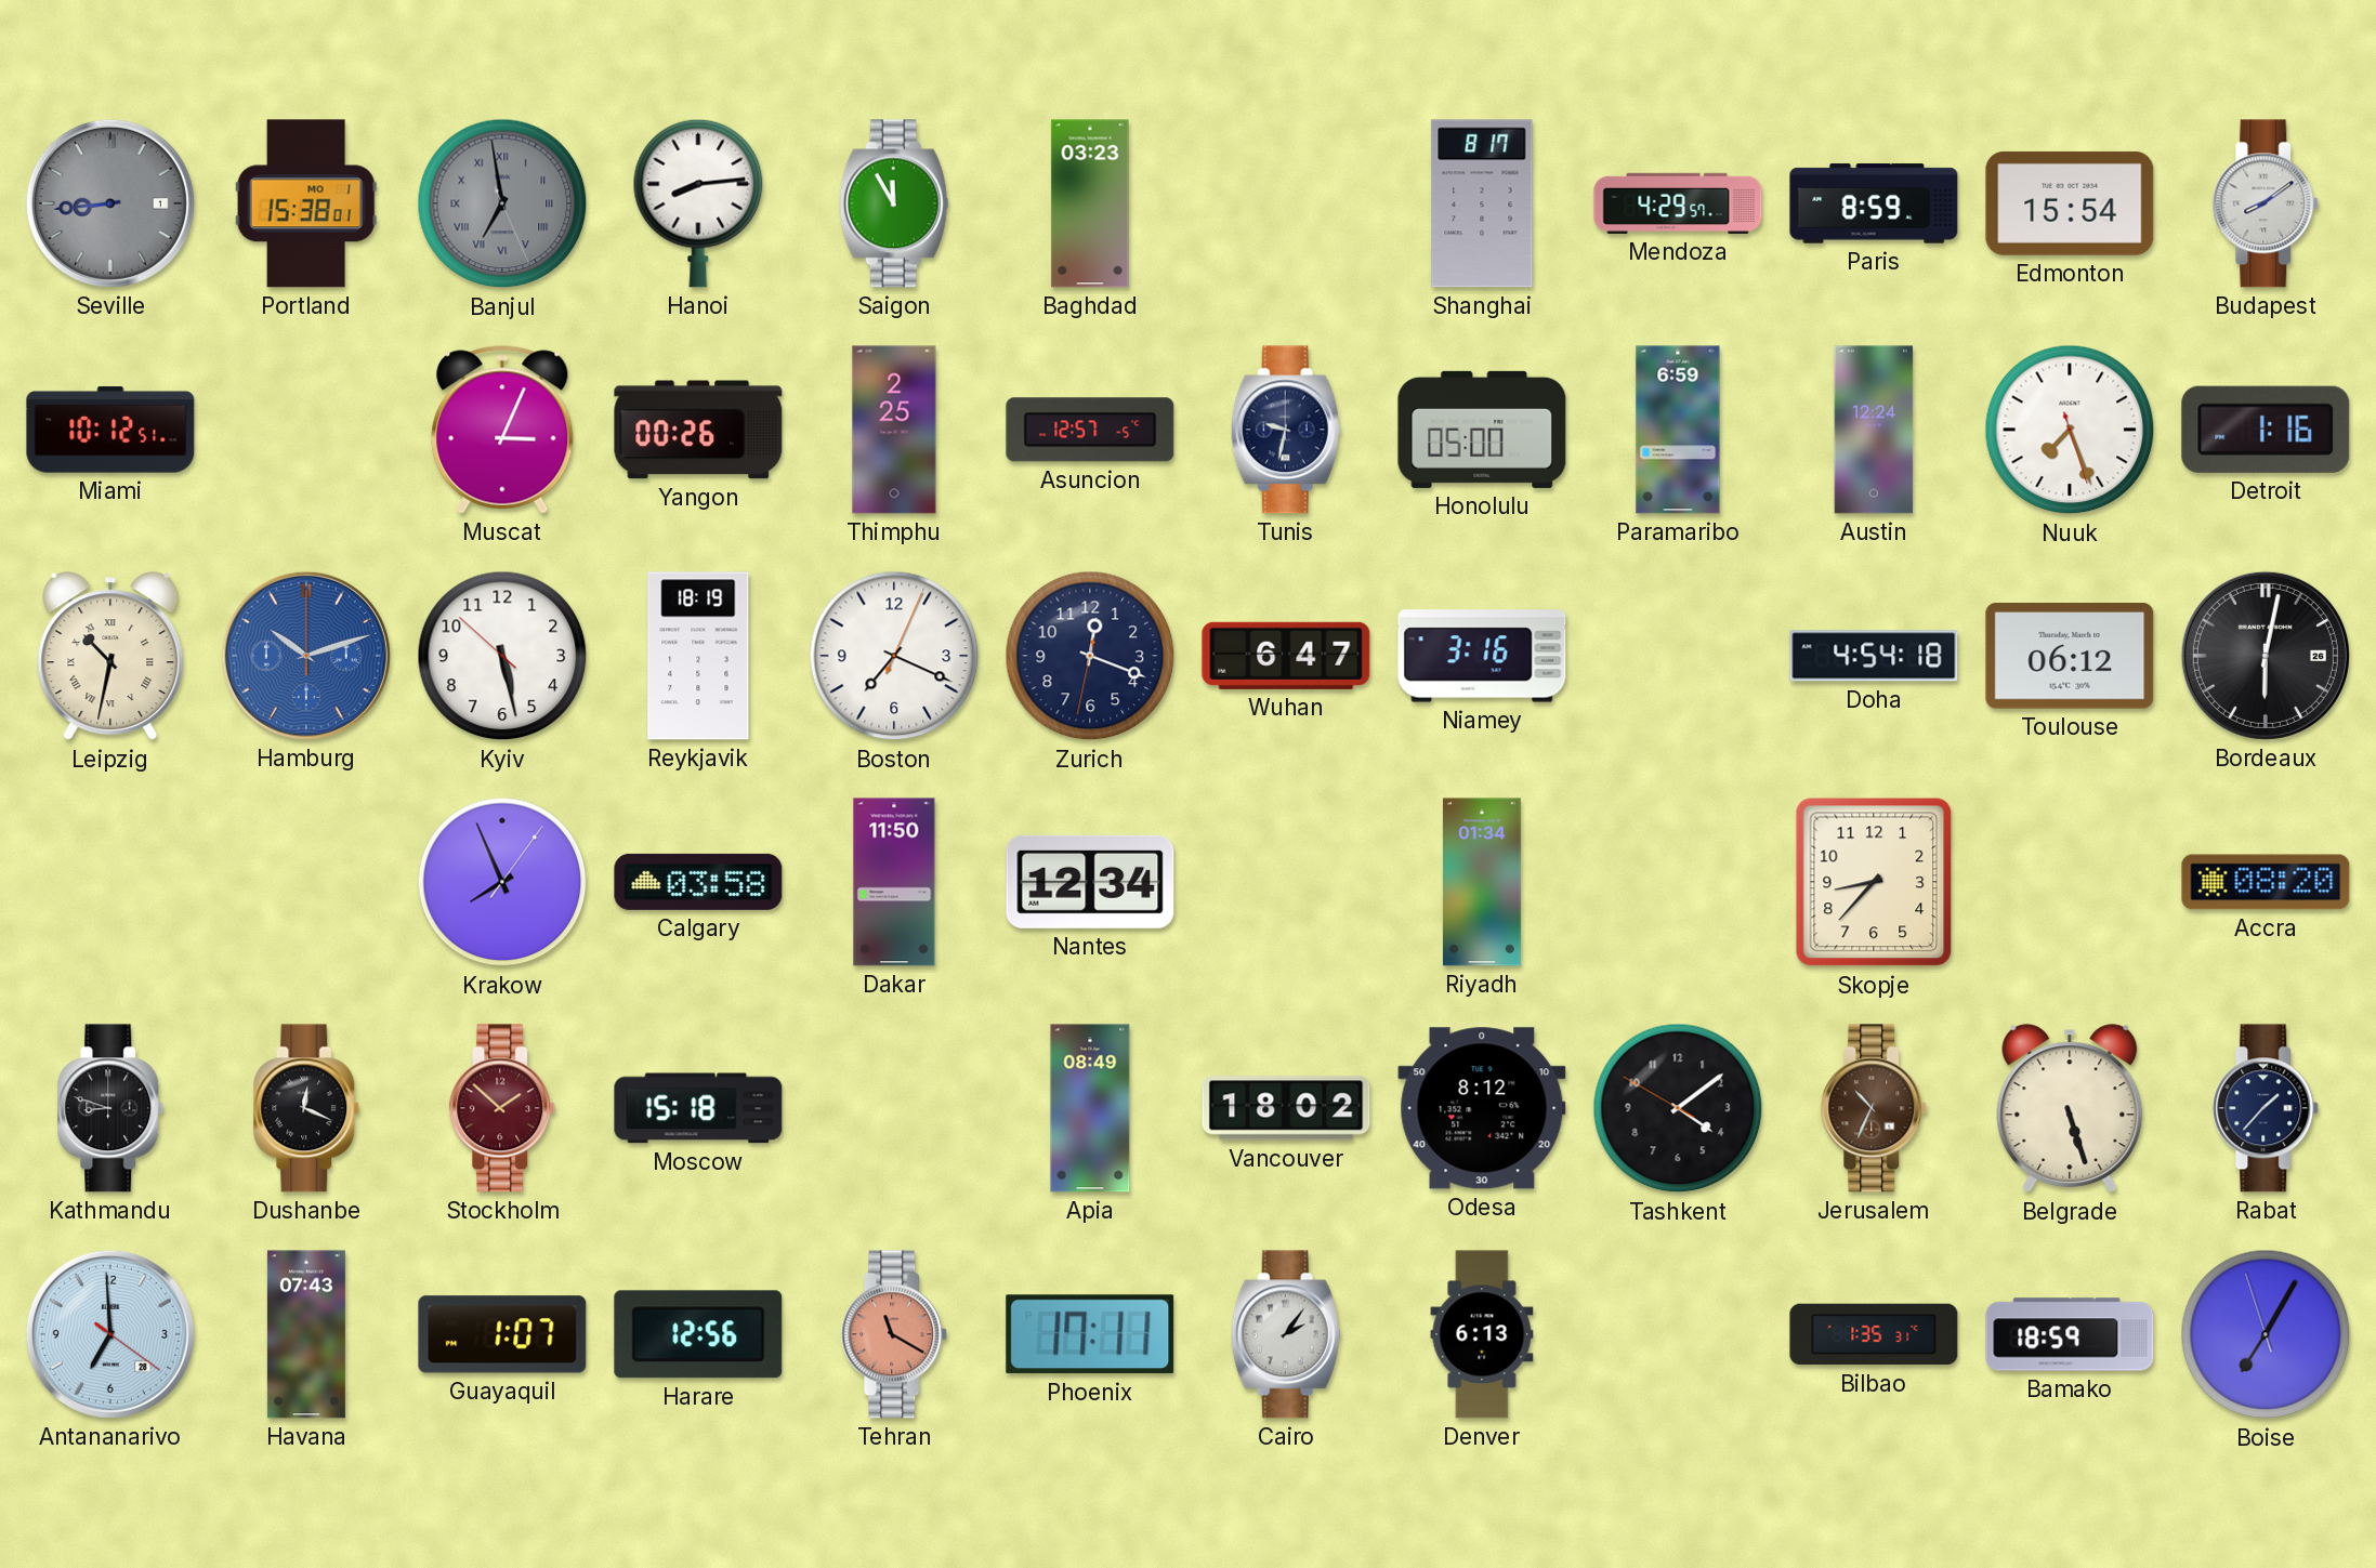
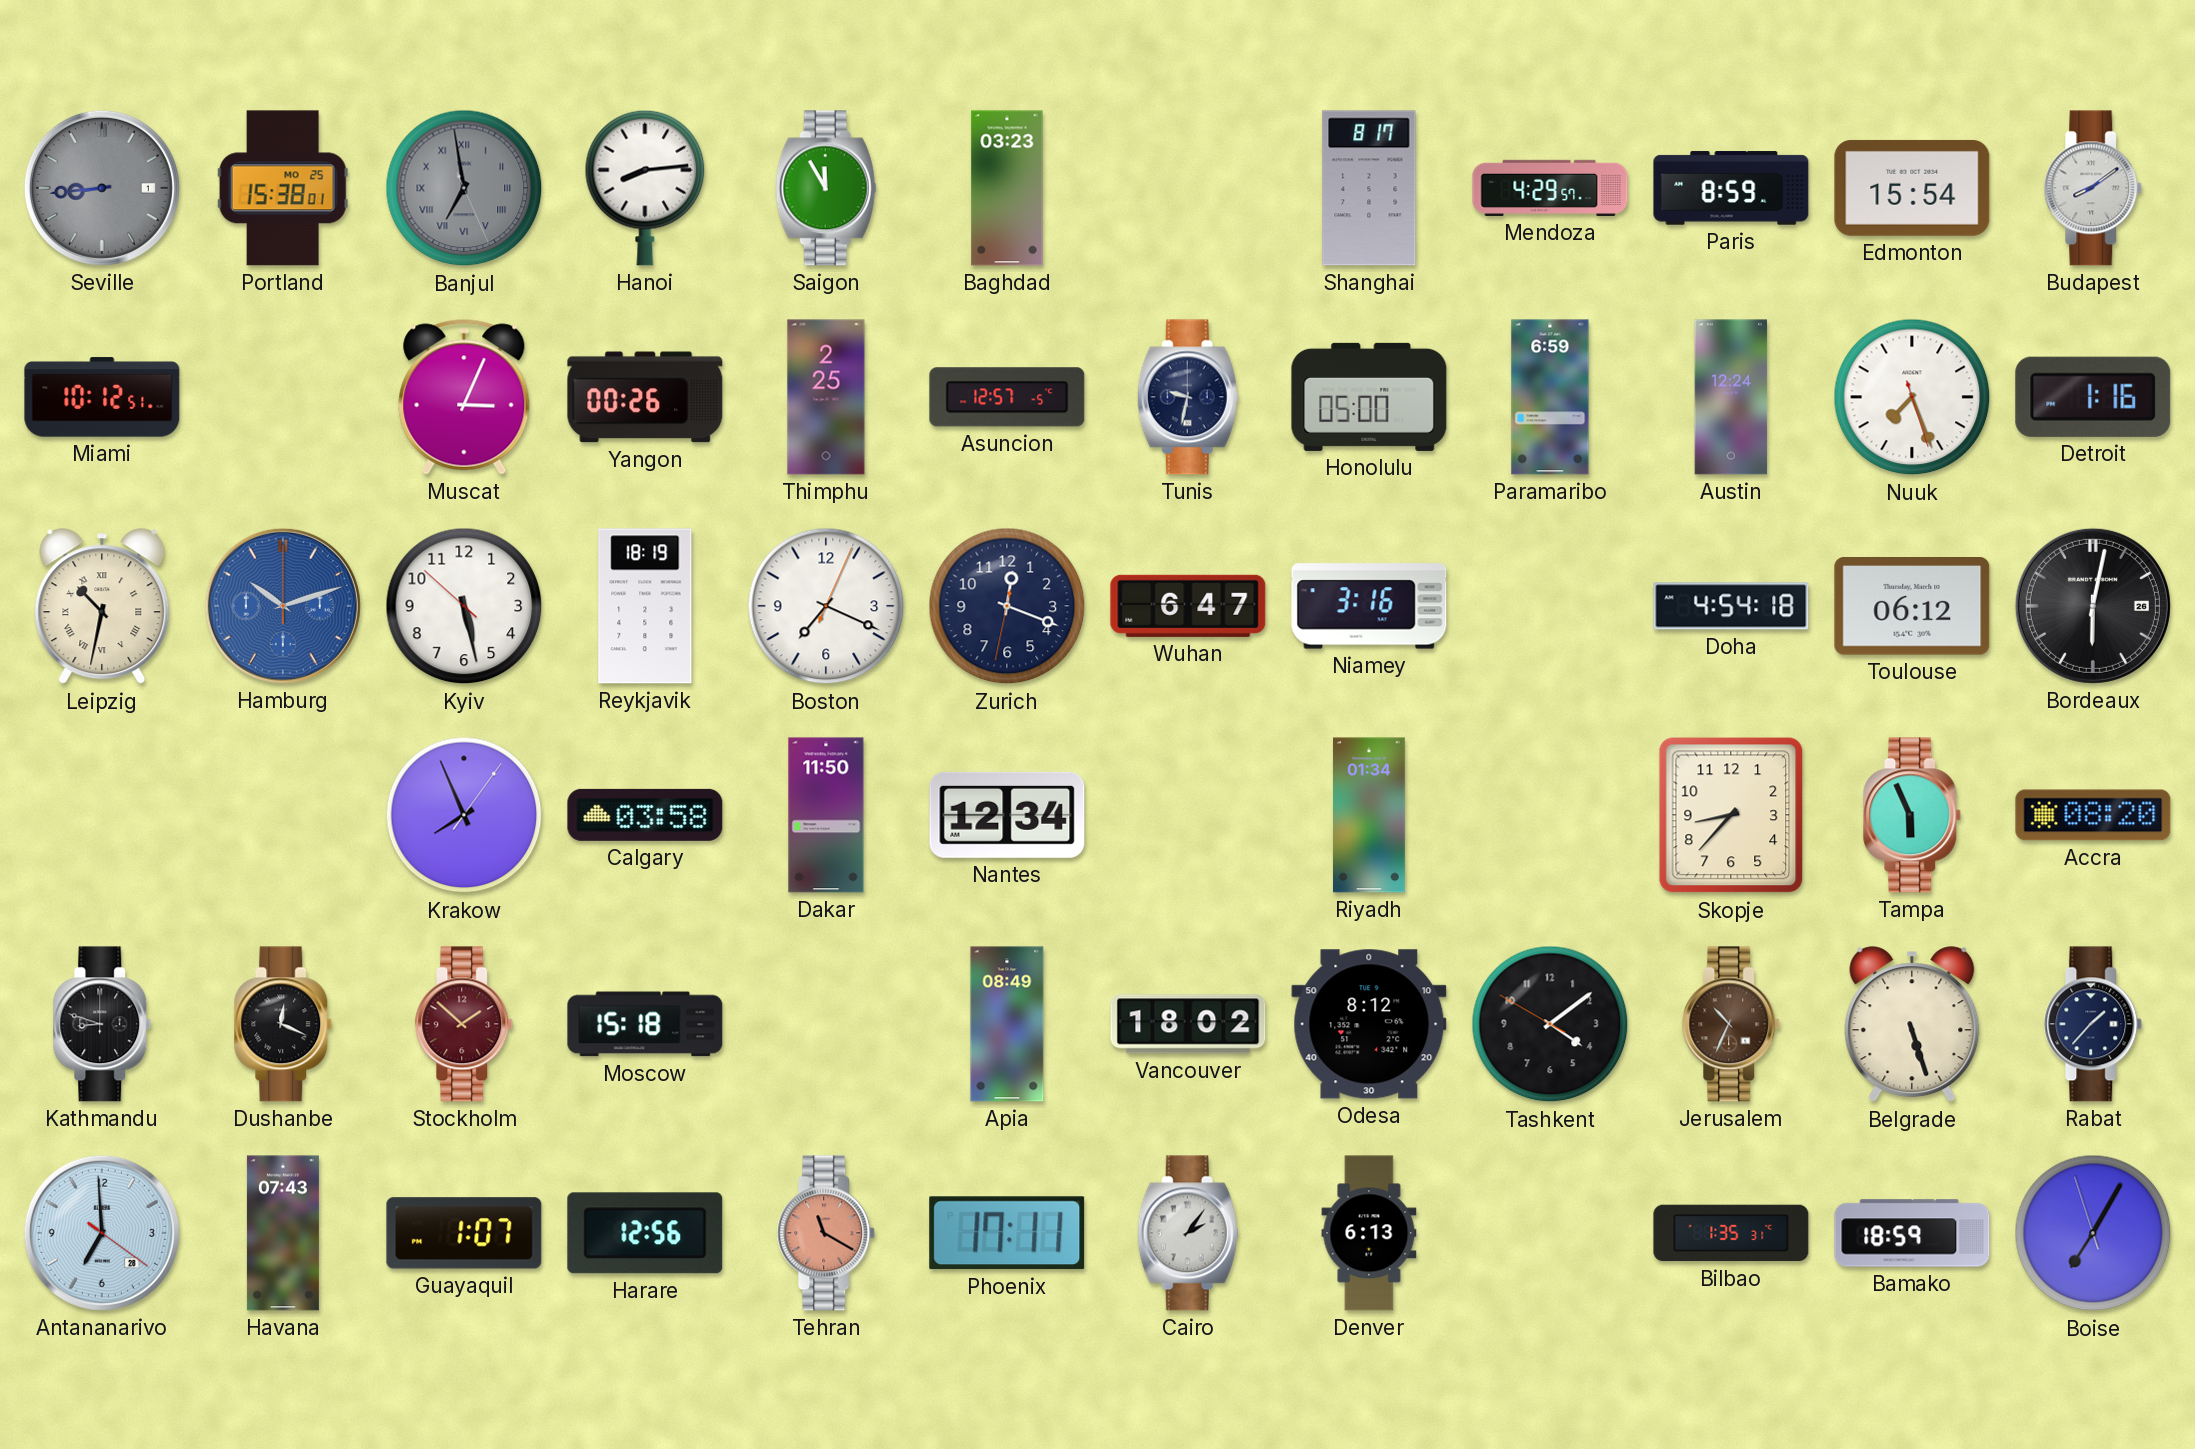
Portland date: MO 1 -> MO 25 (283, 188)
Tampa: none -> 5:56 (1912, 815)
